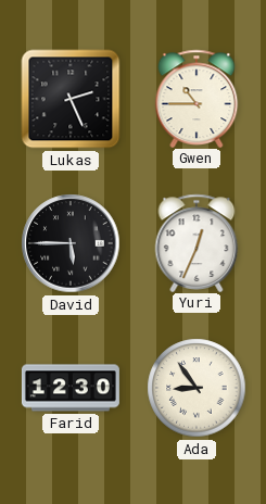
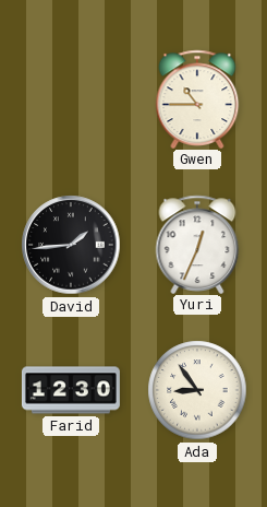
Lukas: 2:26 -> none (71, 99)
David: 5:45 -> 1:44 (71, 245)
